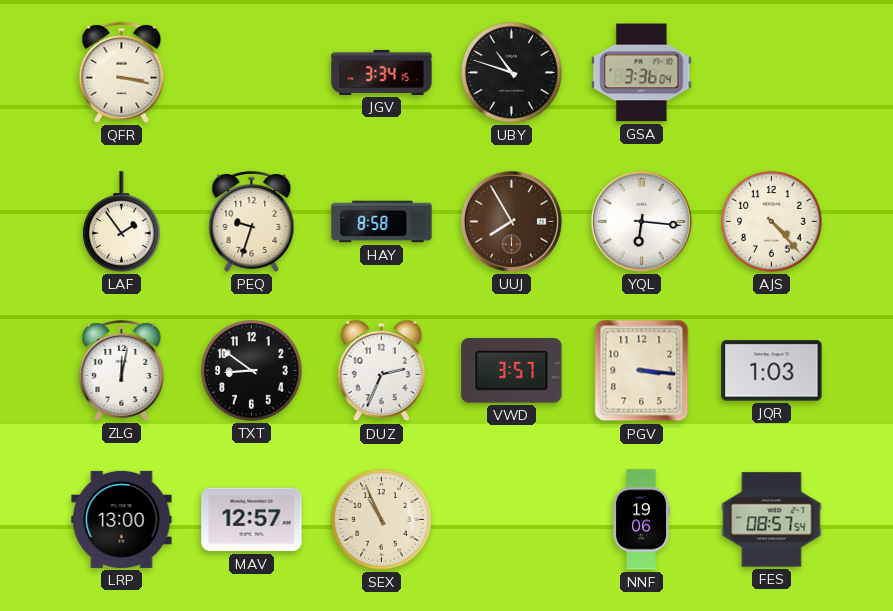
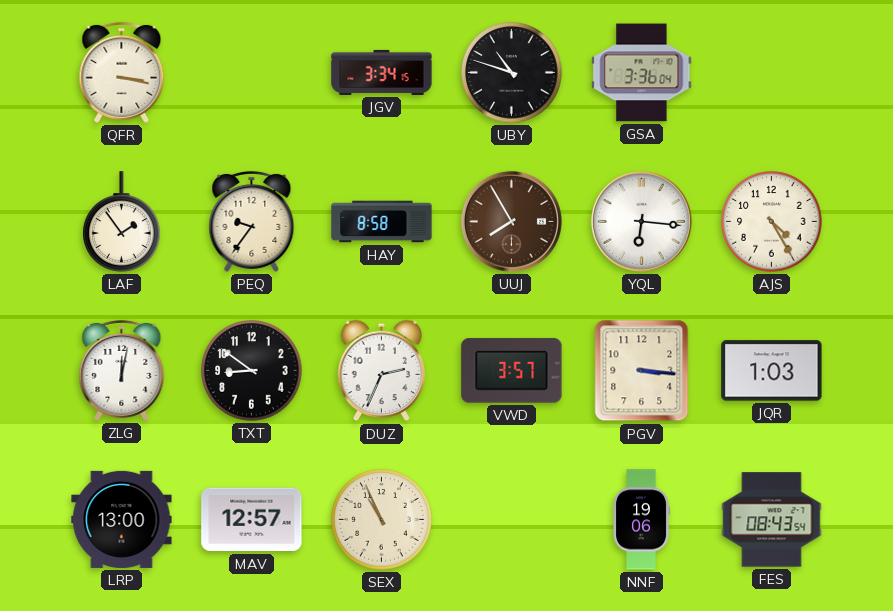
PEQ: 9:33 -> 9:36 (252, 221)
AJS: 4:23 -> 4:25 (772, 222)
FES: 08:57 -> 08:43 (772, 520)
